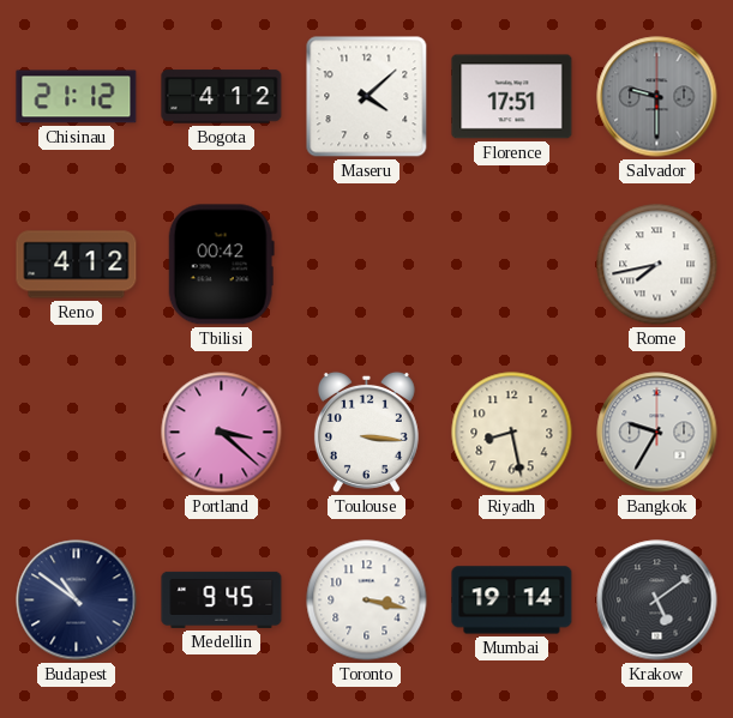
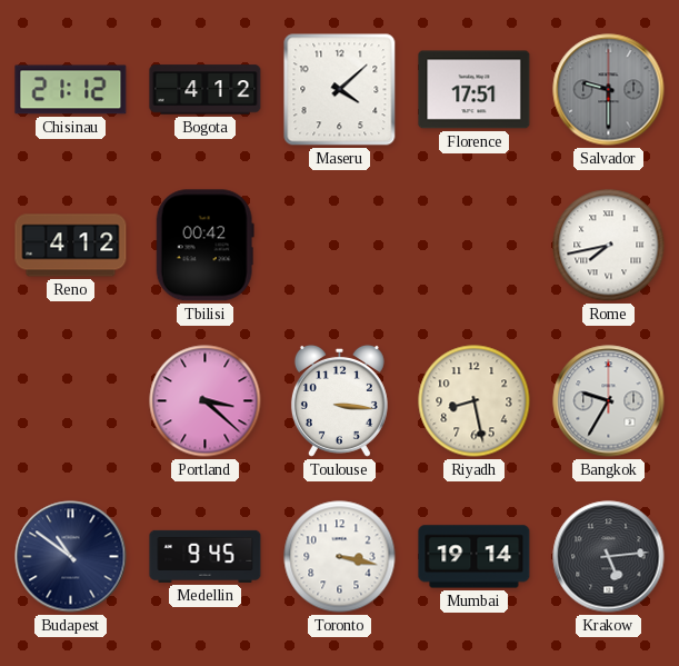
Krakow: 5:09 -> 5:14 (609, 557)
